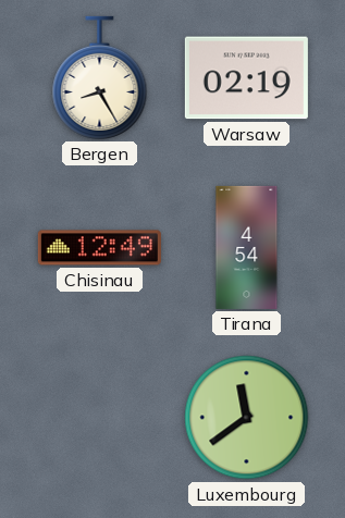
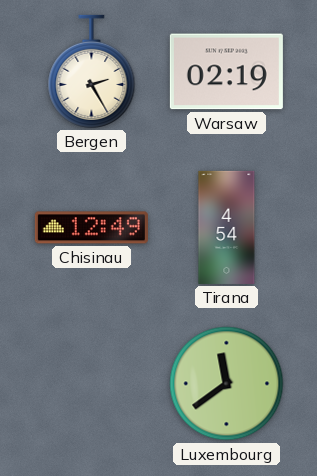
Bergen: 8:25 -> 2:25 (92, 71)
